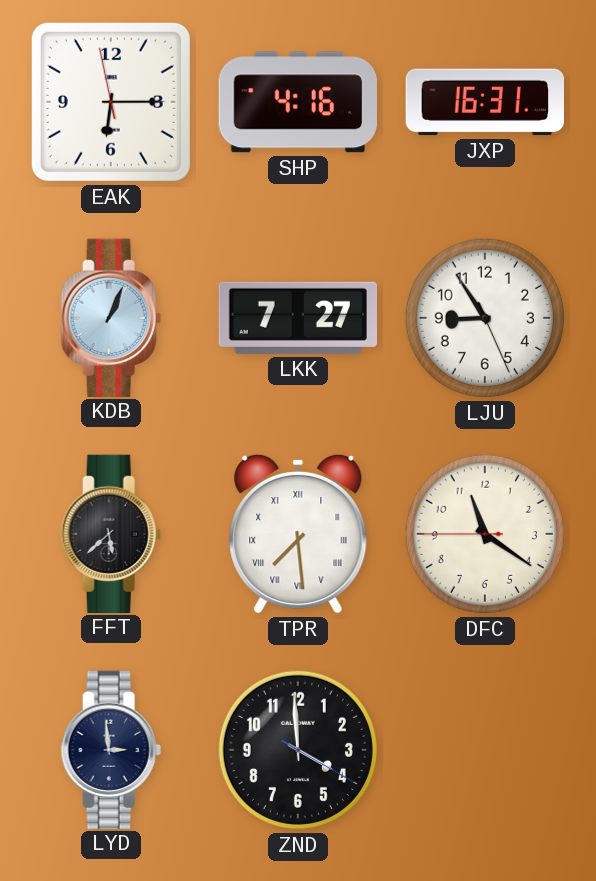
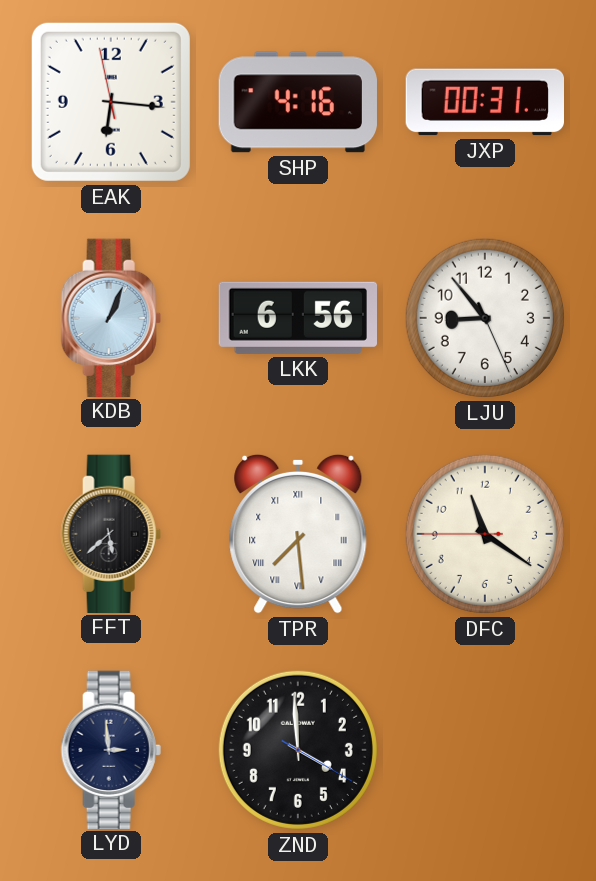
EAK: 6:14 -> 6:15 (111, 102)
JXP: 16:31 -> 00:31 (484, 102)
LKK: 7:27 -> 6:56 (297, 318)
LJU: 8:54 -> 8:53 (485, 318)
